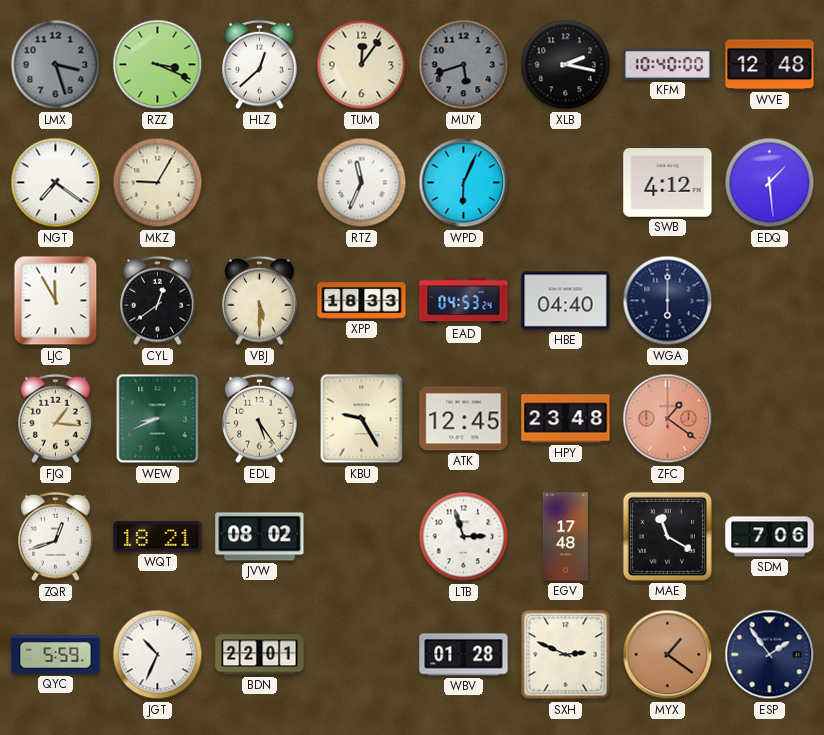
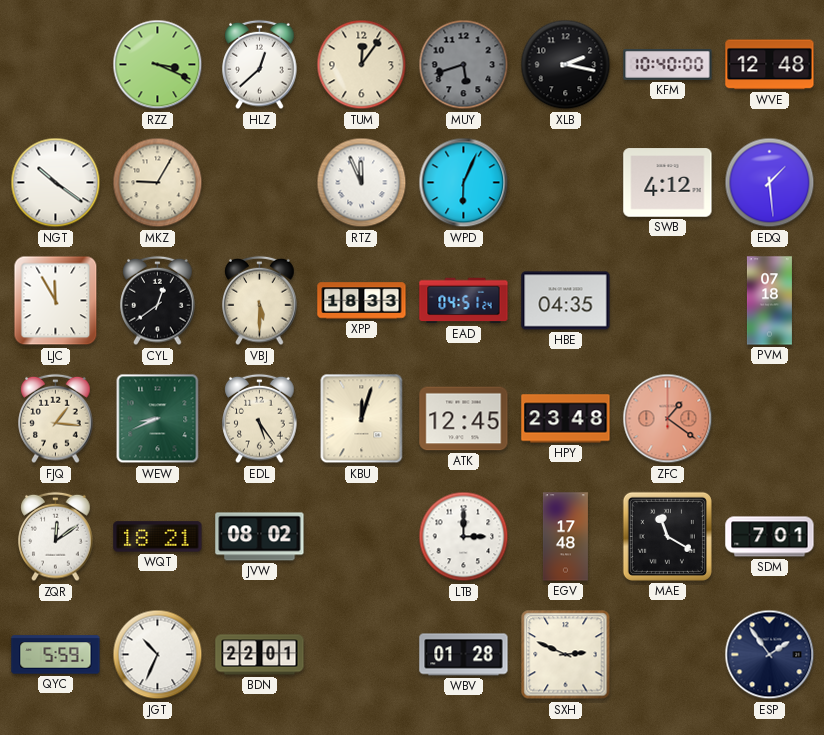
LMX: 3:27 -> none (56, 65)
NGT: 7:21 -> 10:21 (56, 183)
RTZ: 11:34 -> 11:56 (362, 183)
EAD: 04:53 -> 04:51 (464, 301)
HBE: 04:40 -> 04:35 (566, 301)
WGA: 6:00 -> none (668, 301)
PVM: none -> 07:18 (769, 301)
KBU: 9:25 -> 12:03 (362, 419)
ZQR: 12:42 -> 12:09 (56, 537)
LTB: 2:57 -> 3:00 (464, 537)
SDM: 7:06 -> 7:01 (770, 537)
MYX: 1:21 -> none (668, 655)
